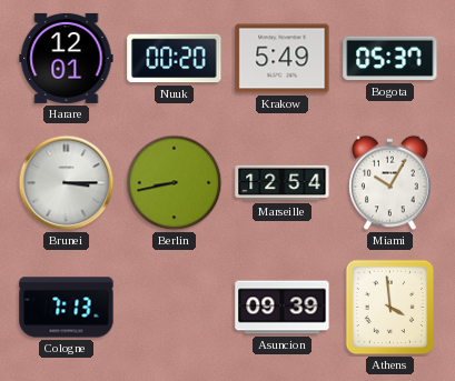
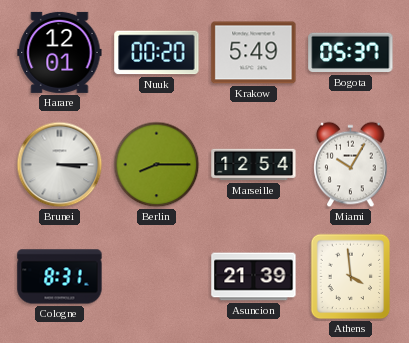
Berlin: 8:43 -> 8:15 (157, 165)
Cologne: 7:13 -> 8:31 (60, 277)
Asuncion: 09:39 -> 21:39 (254, 277)
